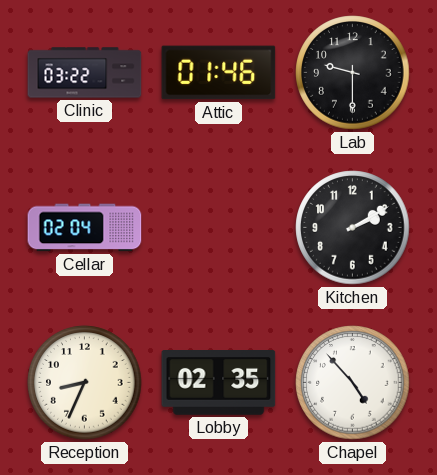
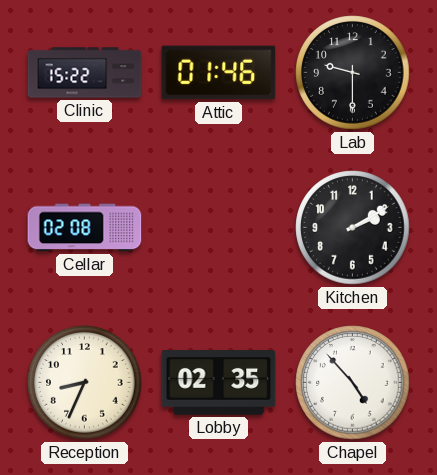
Clinic: 03:22 -> 15:22 (85, 73)
Cellar: 02:04 -> 02:08 (85, 228)
